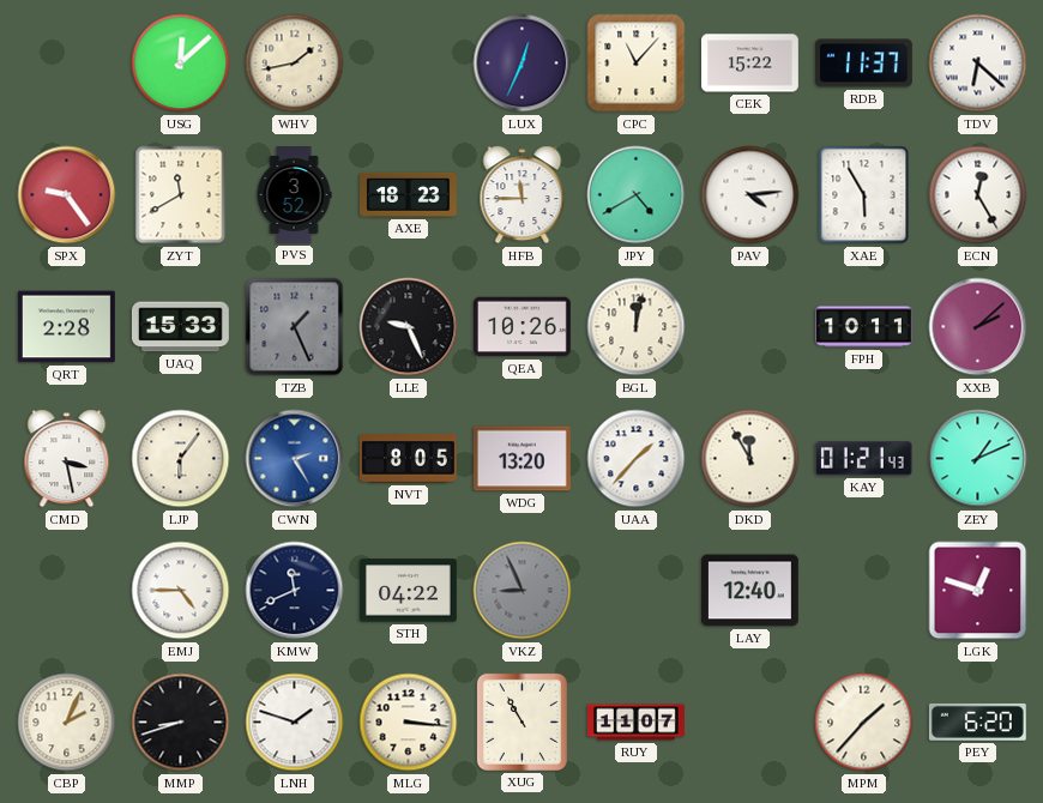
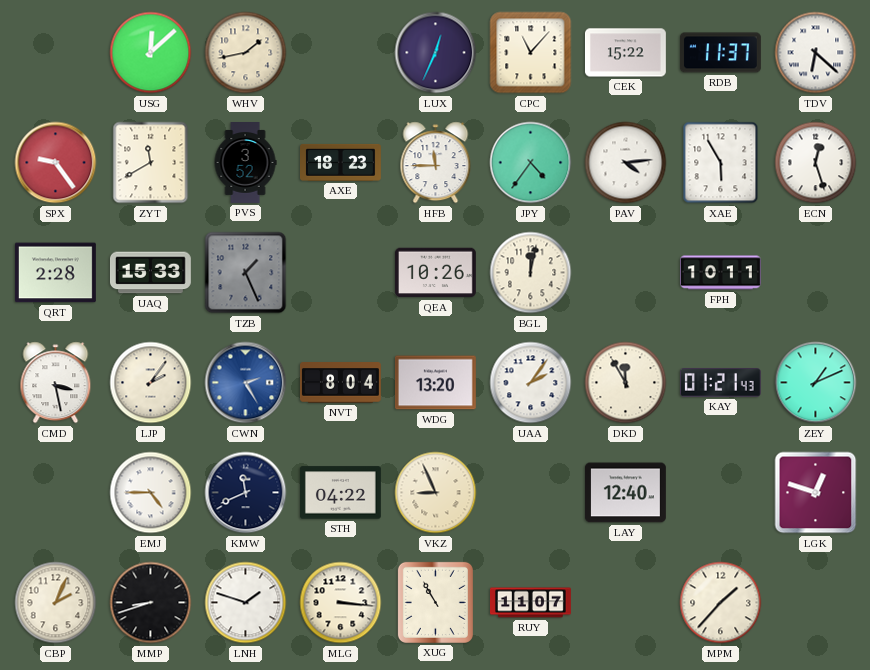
JPY: 4:40 -> 4:36 (531, 163)
ECN: 12:25 -> 12:27 (816, 163)
LLE: 9:26 -> none (409, 327)
XXB: 2:08 -> none (978, 327)
LJP: 6:06 -> 2:06 (151, 383)
NVT: 8:05 -> 8:04 (340, 383)
UAA: 1:37 -> 2:06 (531, 383)
VKZ dial: grey -> cream (436, 493)
PEY: 6:20 -> none (977, 722)
